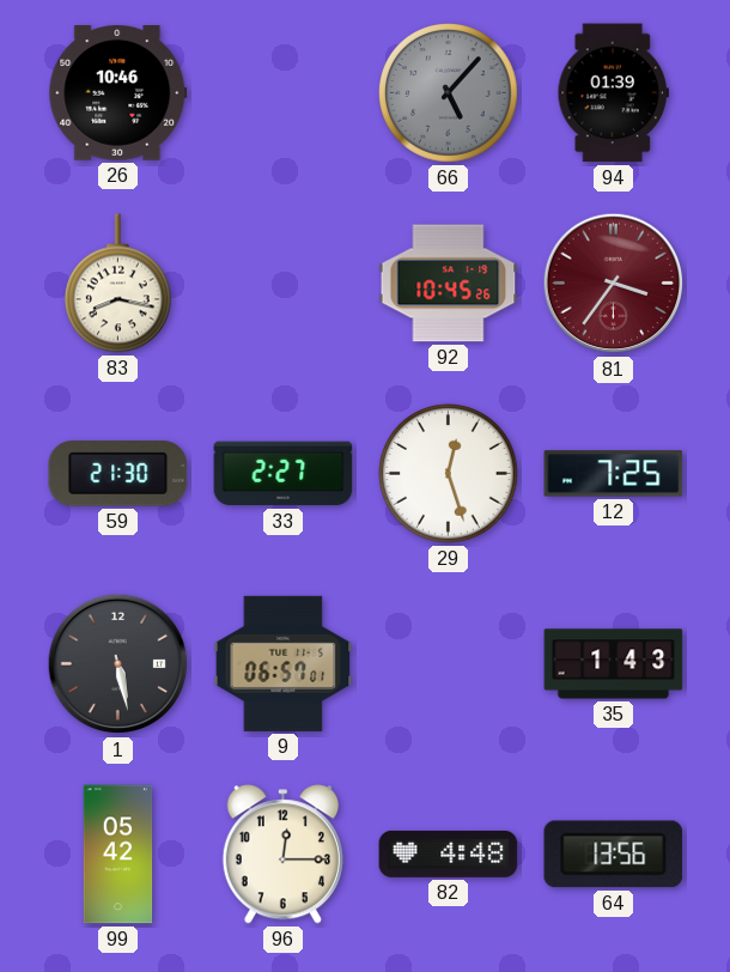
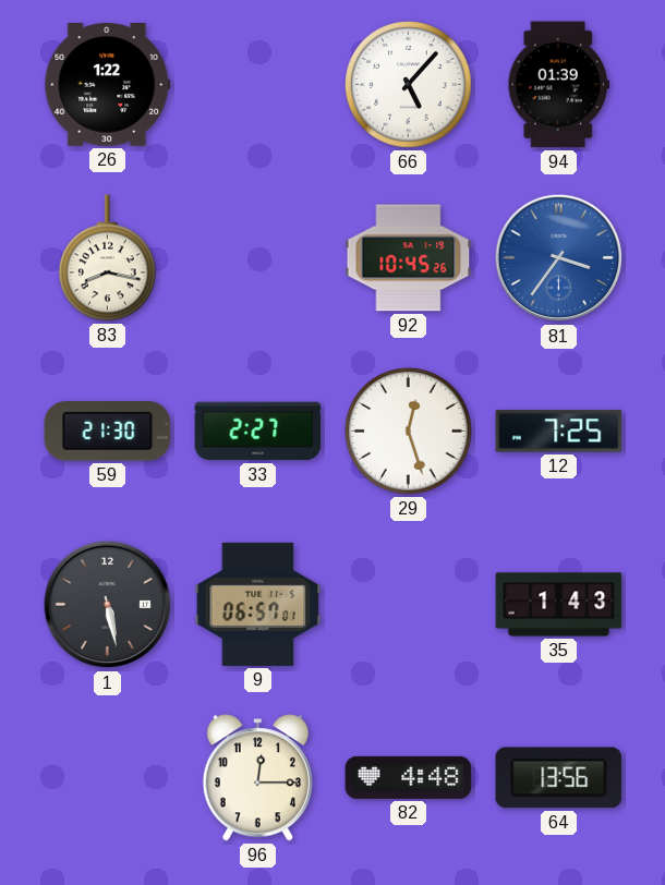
26: 10:46 -> 1:22 (108, 85)
66 dial: grey -> white (409, 85)
81 dial: burgundy -> blue (559, 258)
99: 05:42 -> none (118, 855)
